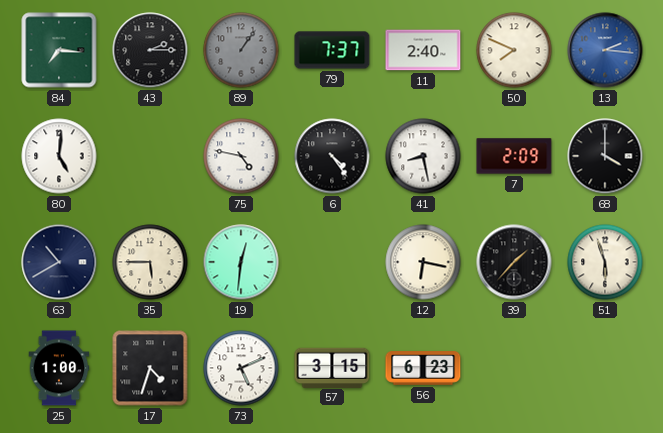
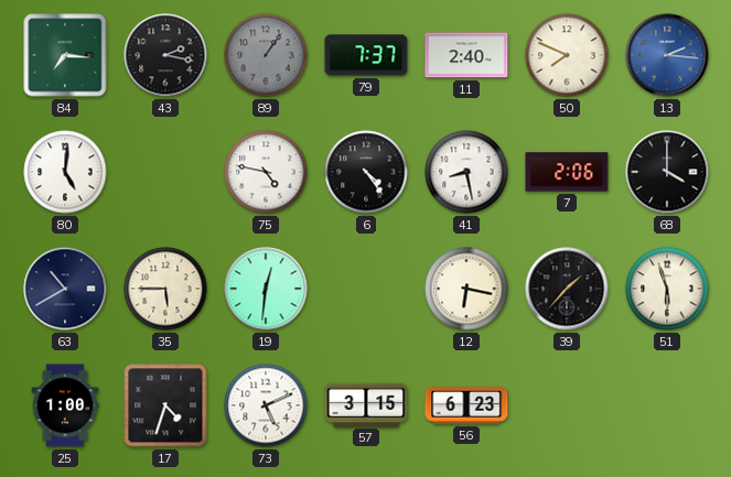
43: 2:15 -> 2:17 (165, 55)
7: 2:09 -> 2:06 (567, 172)
